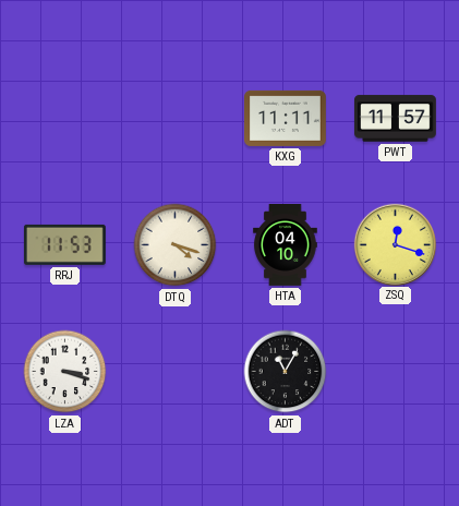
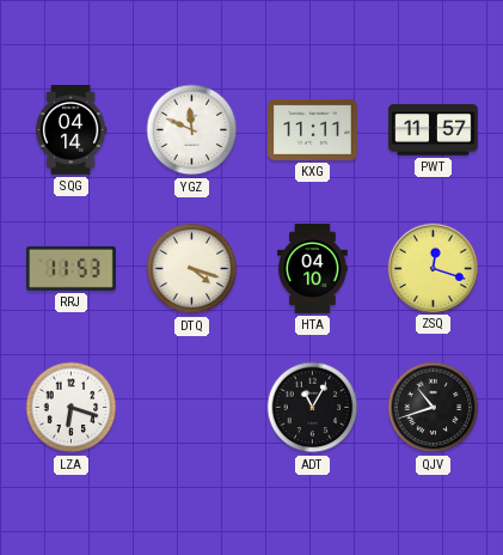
SQG: none -> 04:14 (70, 130)
YGZ: none -> 11:49 (192, 130)
LZA: 3:18 -> 6:18 (72, 408)
QJV: none -> 10:42 (434, 408)
